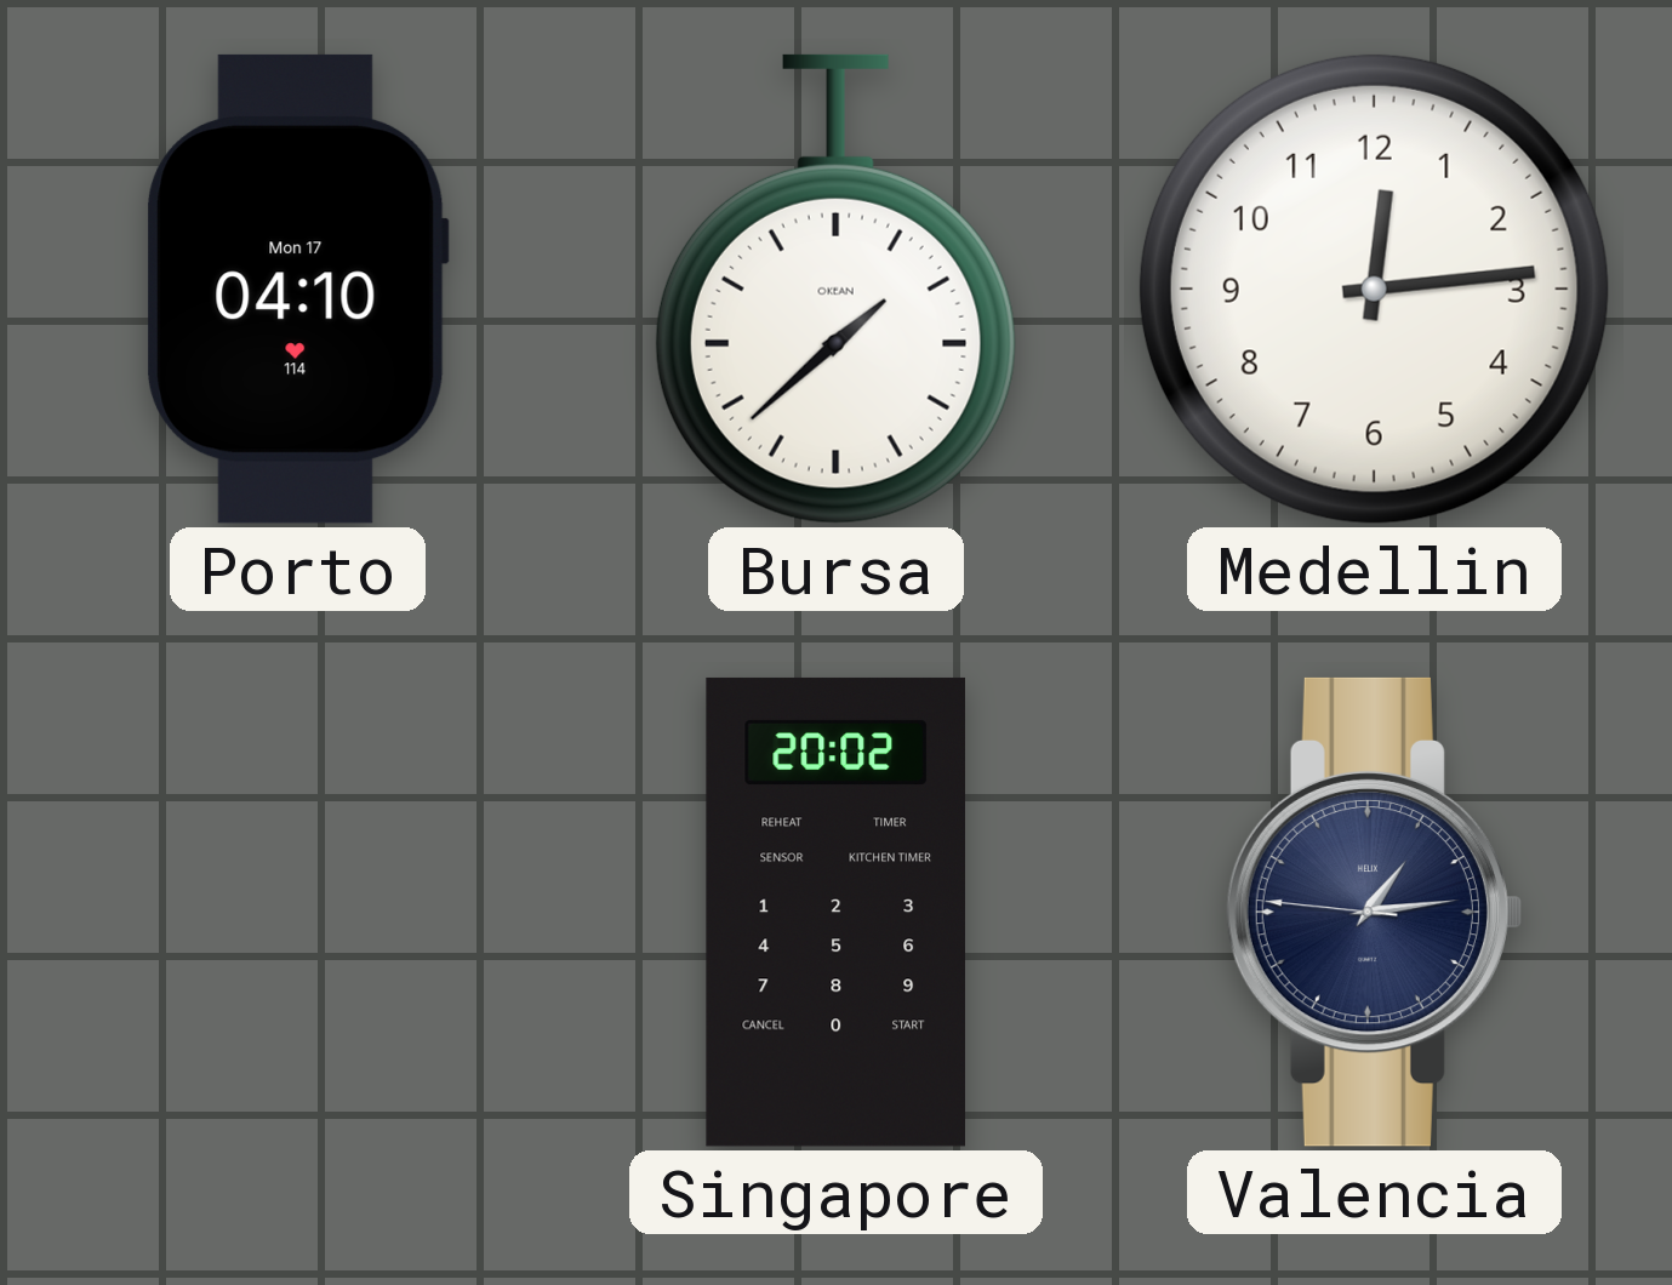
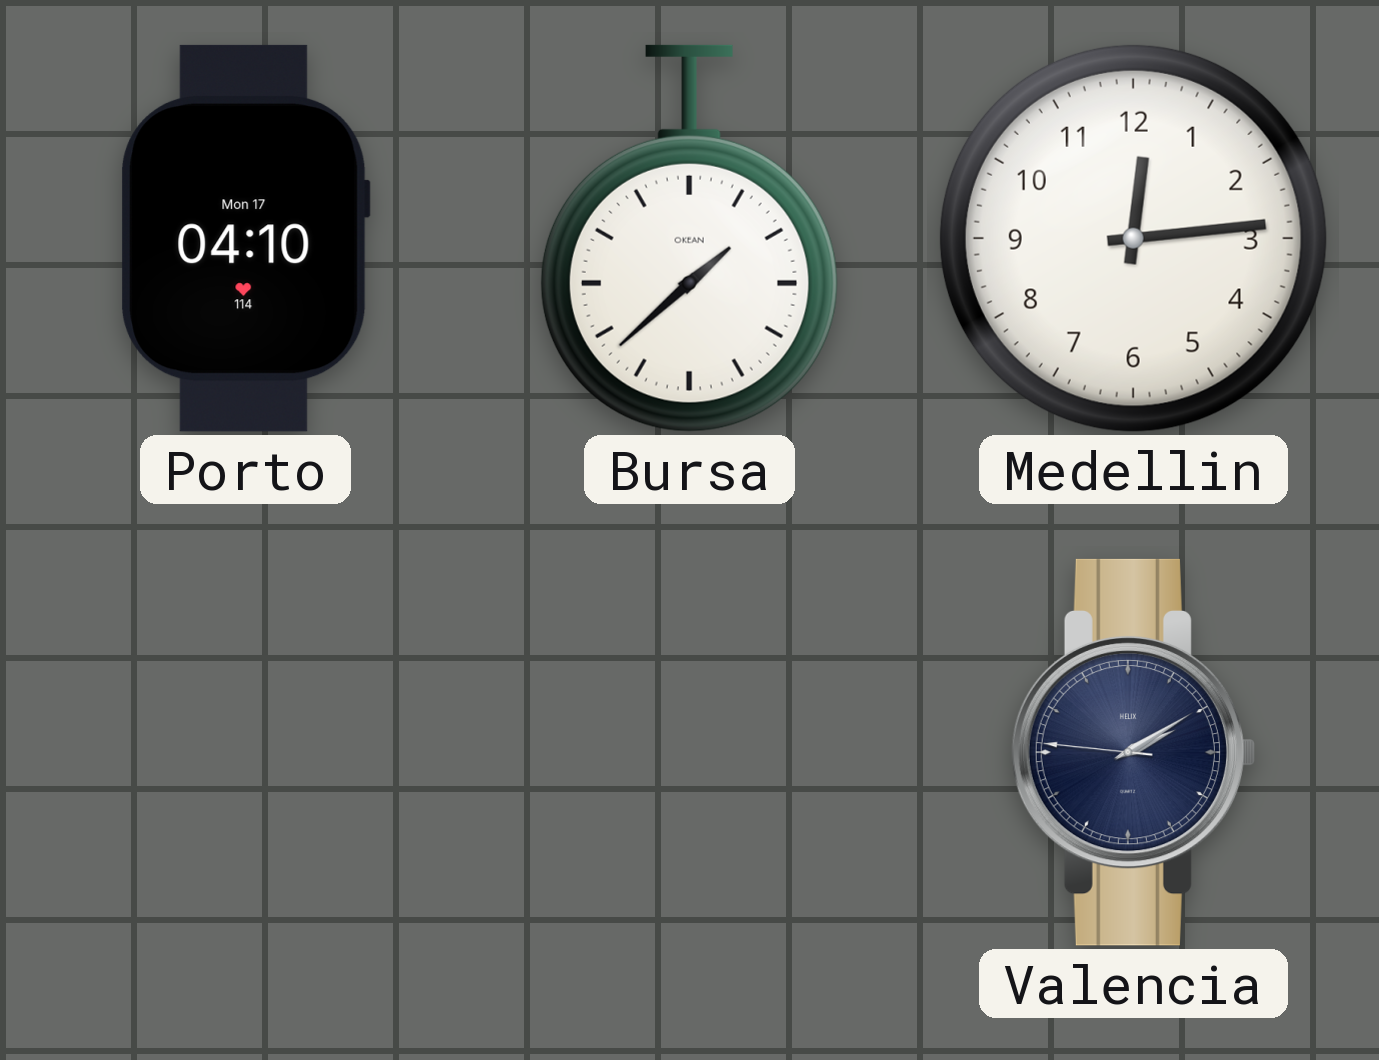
Singapore: 20:02 -> none (835, 912)
Valencia: 1:13 -> 2:09 (1132, 752)
